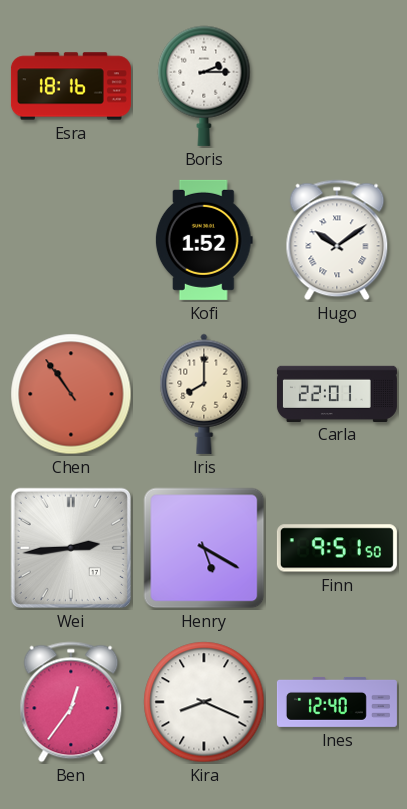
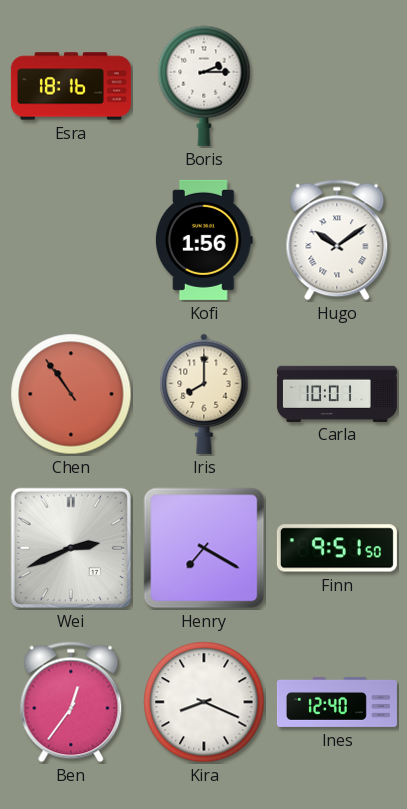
Kofi: 1:52 -> 1:56 (204, 240)
Carla: 22:01 -> 10:01 (337, 393)
Wei: 2:44 -> 2:41 (71, 548)
Henry: 5:20 -> 7:20 (204, 548)
